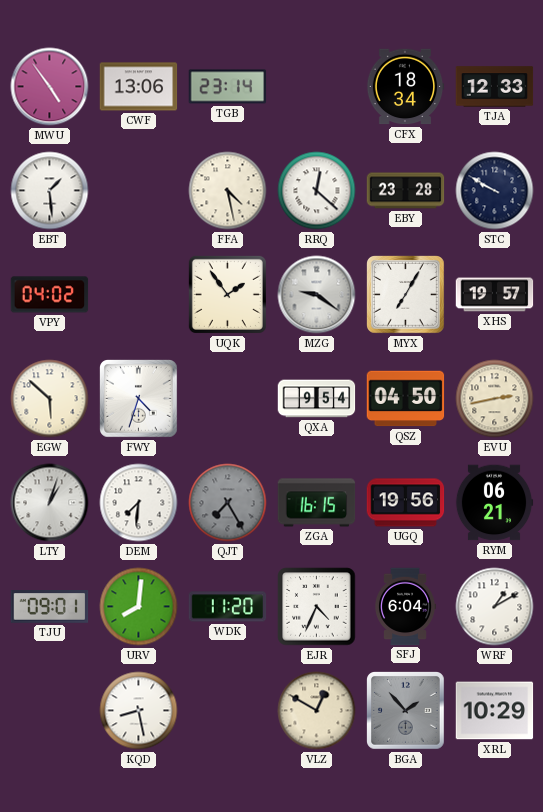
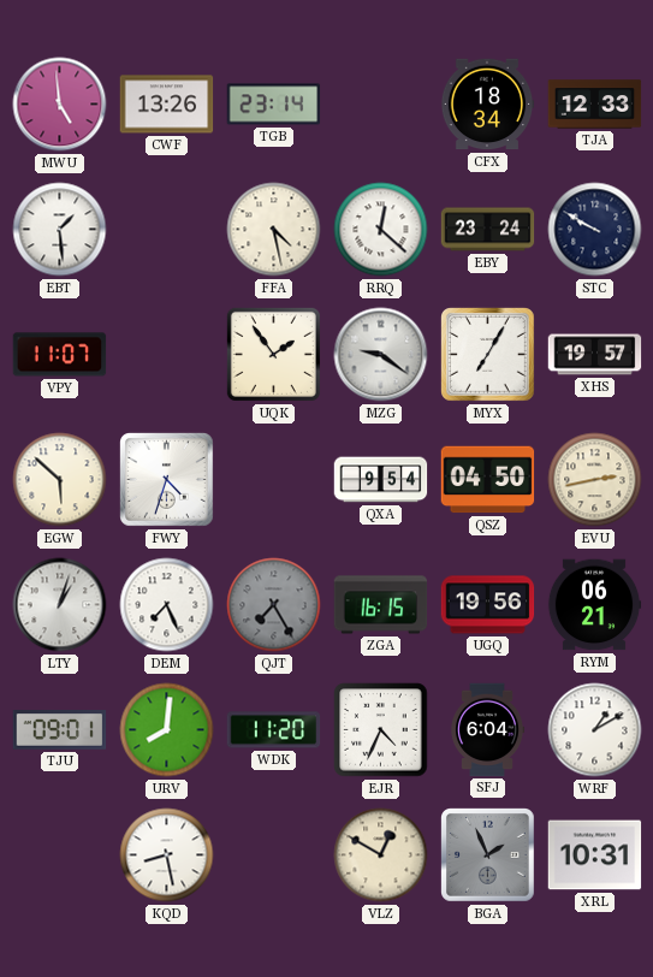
MWU: 4:54 -> 4:59 (60, 105)
CWF: 13:06 -> 13:26 (167, 105)
EBY: 23:28 -> 23:24 (488, 230)
VPY: 04:02 -> 11:07 (60, 355)
DEM: 7:31 -> 7:26 (167, 605)
BGA: 1:53 -> 1:56 (488, 855)
XRL: 10:29 -> 10:31 (595, 855)
